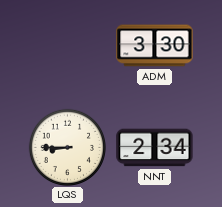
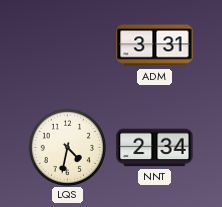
ADM: 3:30 -> 3:31 (155, 46)
LQS: 8:45 -> 4:32 (67, 147)
